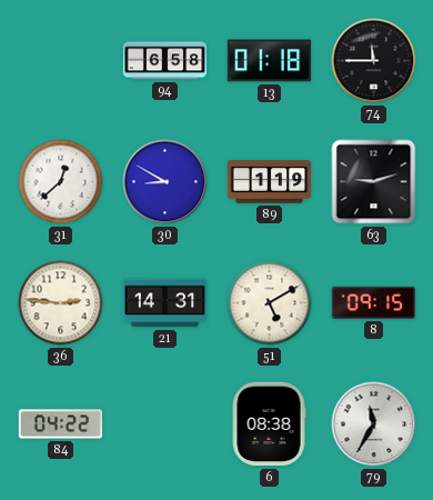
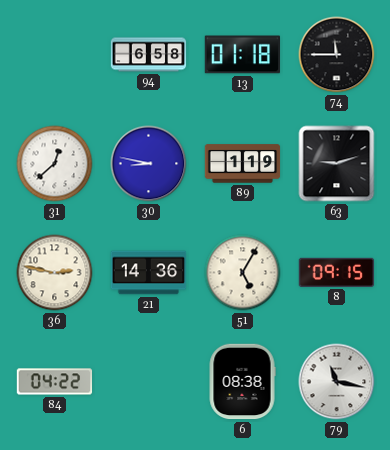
30: 8:50 -> 8:47 (149, 164)
36: 2:46 -> 2:47 (55, 273)
21: 14:31 -> 14:36 (149, 273)
51: 5:10 -> 5:05 (243, 273)
79: 11:35 -> 11:17 (337, 382)
